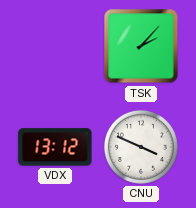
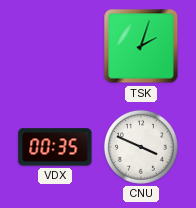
TSK: 2:07 -> 2:03 (141, 46)
VDX: 13:12 -> 00:35 (55, 147)
